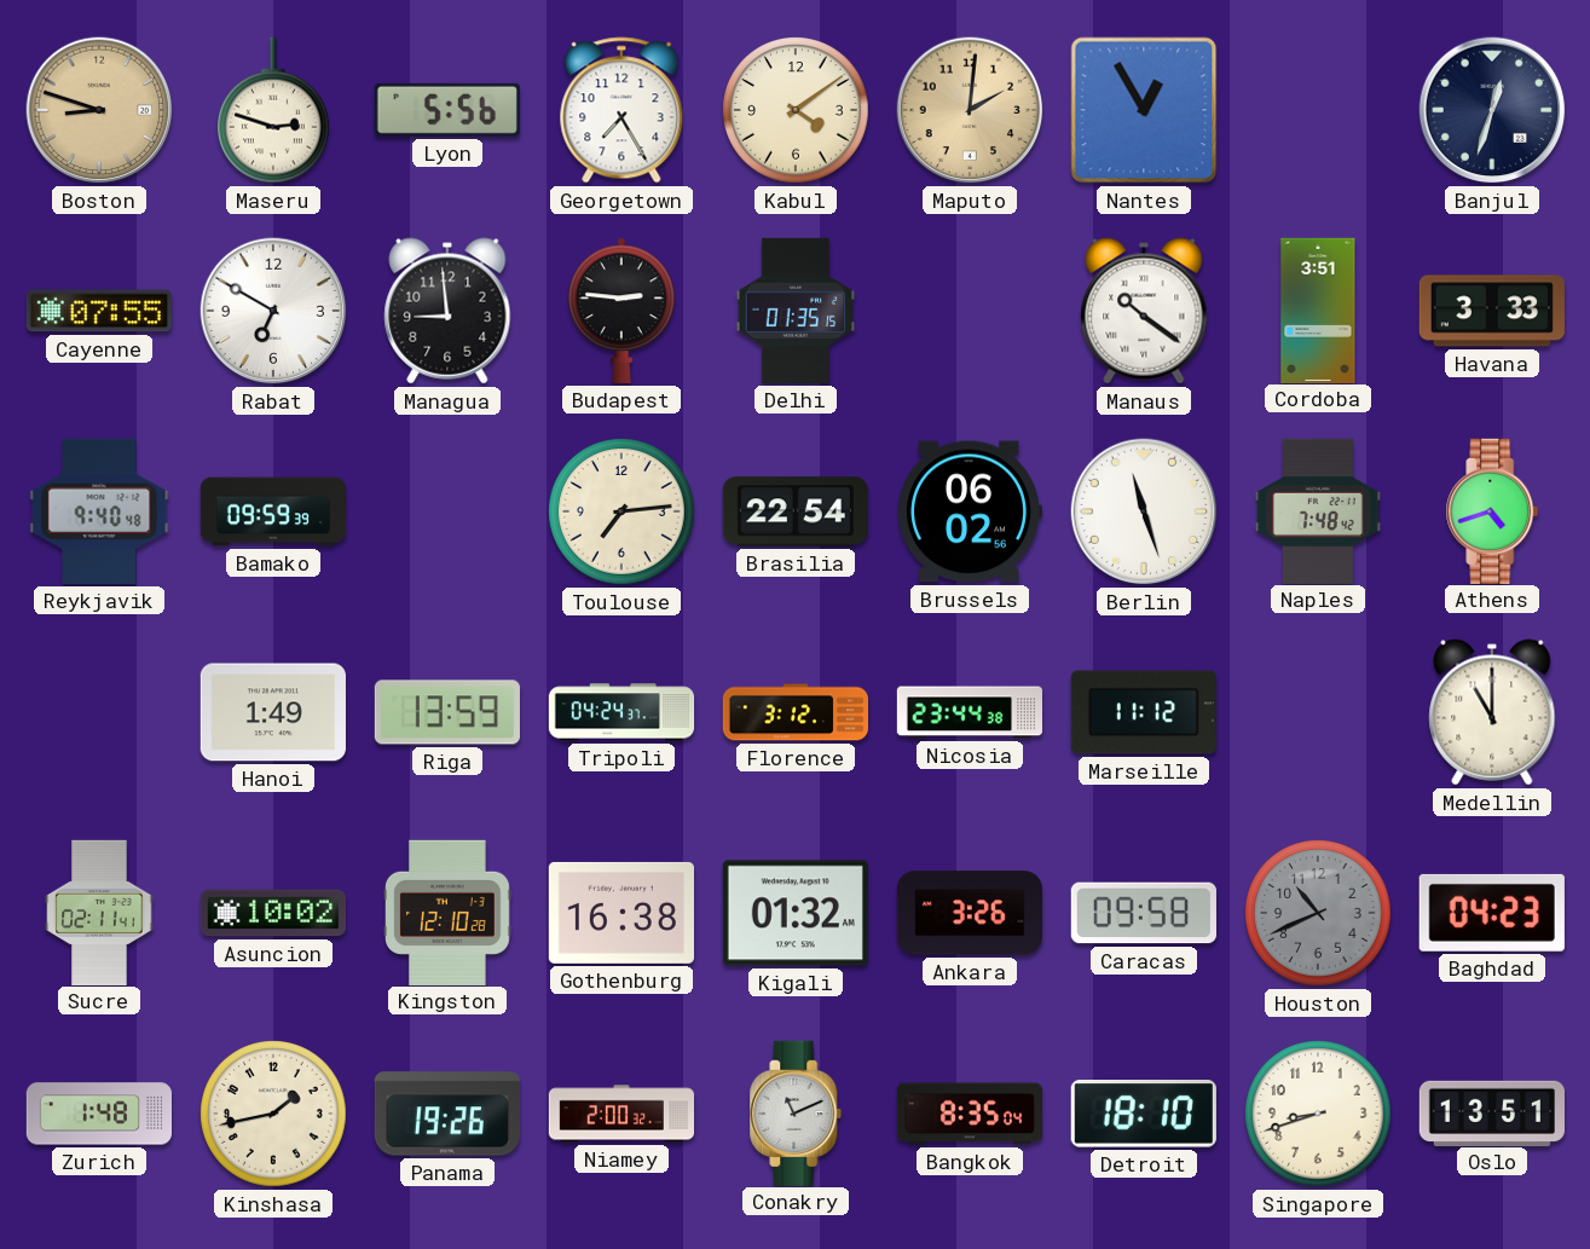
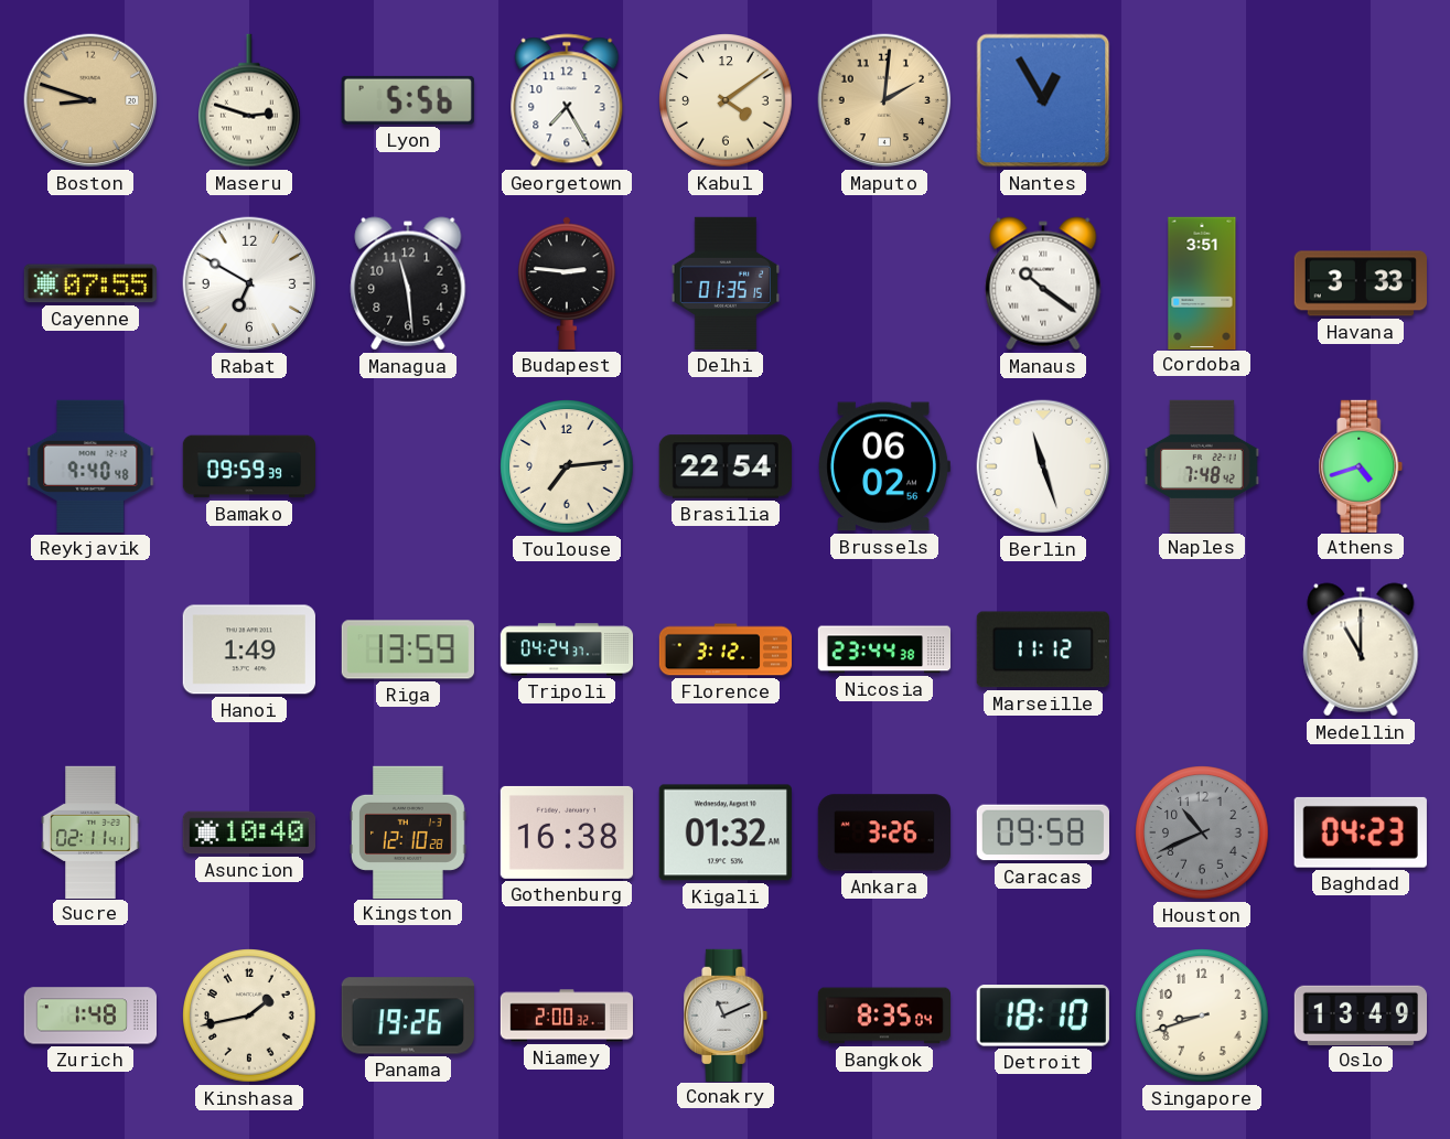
Banjul: 12:33 -> none (1492, 110)
Managua: 8:59 -> 11:29 (408, 283)
Asuncion: 10:02 -> 10:40 (248, 832)
Oslo: 13:51 -> 13:49 (1360, 1014)
